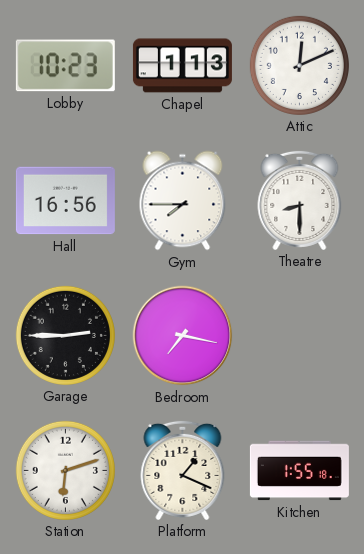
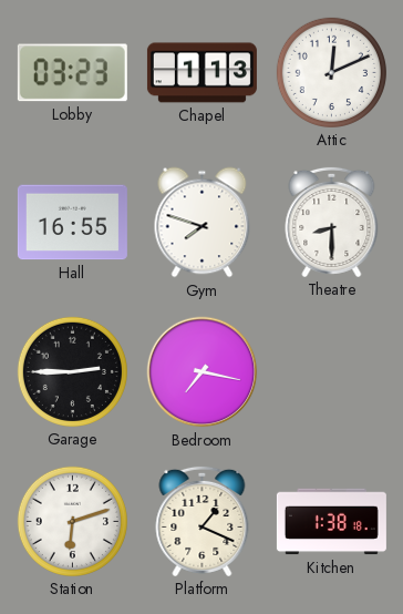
Lobby: 10:23 -> 03:23 (72, 73)
Hall: 16:56 -> 16:55 (72, 223)
Gym: 7:45 -> 7:48 (203, 223)
Kitchen: 1:55 -> 1:38 (331, 522)
